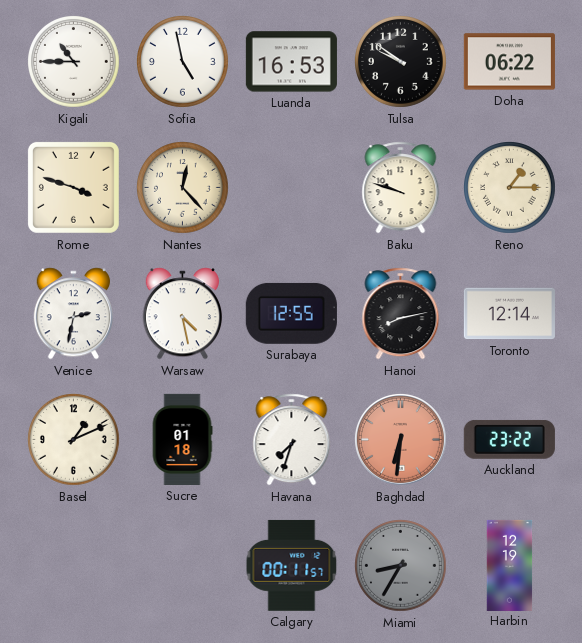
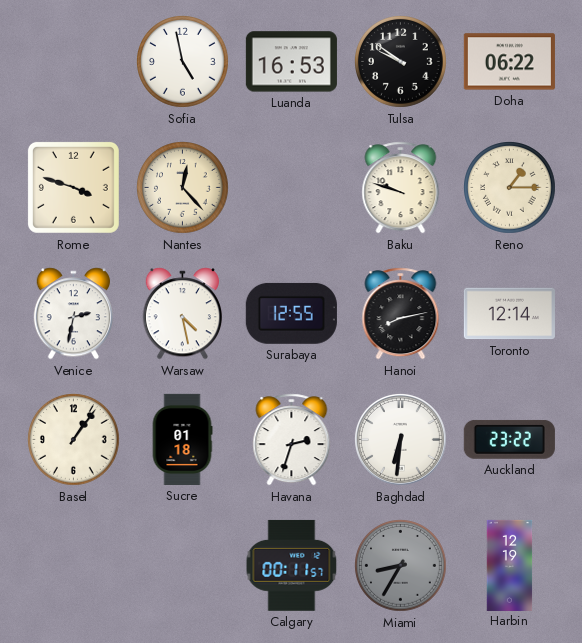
Kigali: 10:45 -> none (74, 62)
Basel: 1:11 -> 1:06 (74, 440)
Havana: 7:33 -> 2:33 (292, 440)
Baghdad dial: salmon -> white (400, 439)
